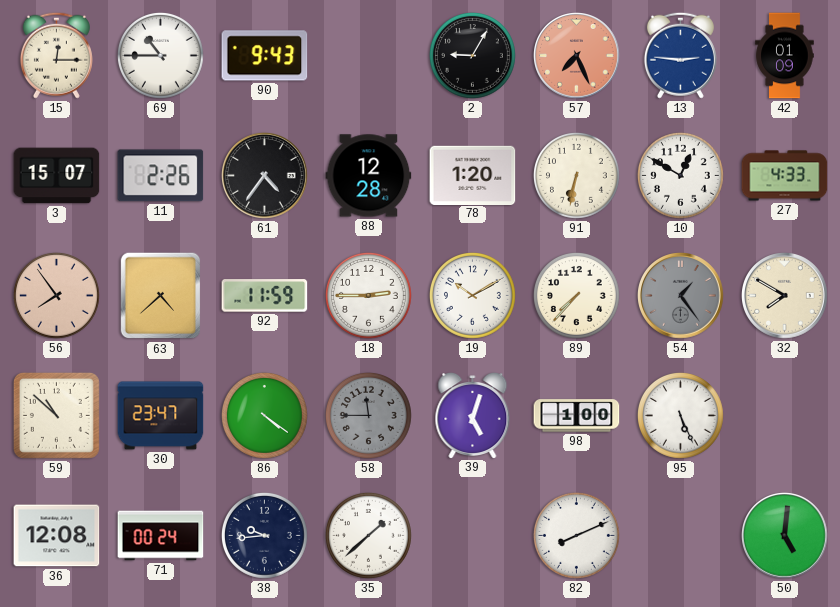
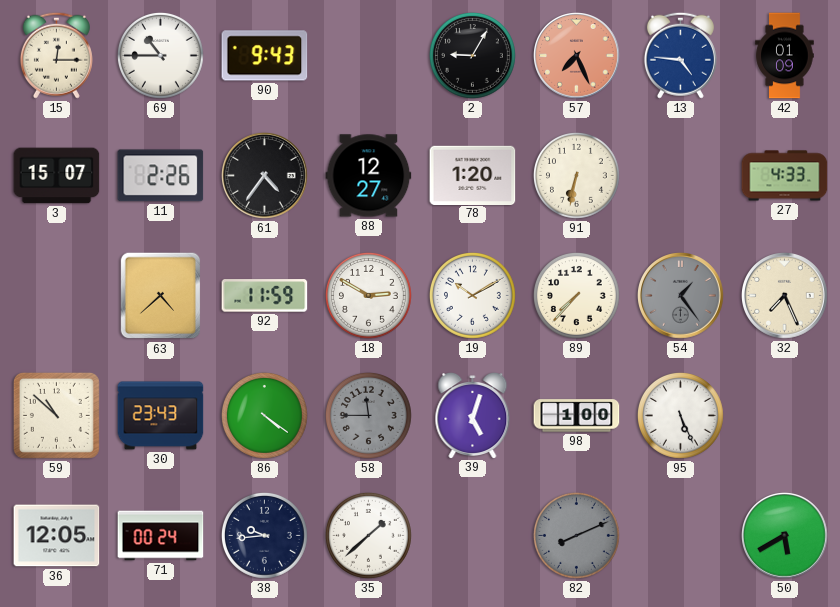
13: 2:46 -> 4:46 (680, 55)
88: 12:28 -> 12:27 (369, 176)
10: 12:50 -> none (680, 175)
56: 7:54 -> none (56, 295)
18: 2:45 -> 2:50 (368, 295)
32: 7:50 -> 7:26 (785, 296)
30: 23:47 -> 23:43 (161, 416)
36: 12:08 -> 12:05 (57, 536)
82 dial: white -> grey (576, 535)
50: 5:01 -> 5:40 (785, 536)
